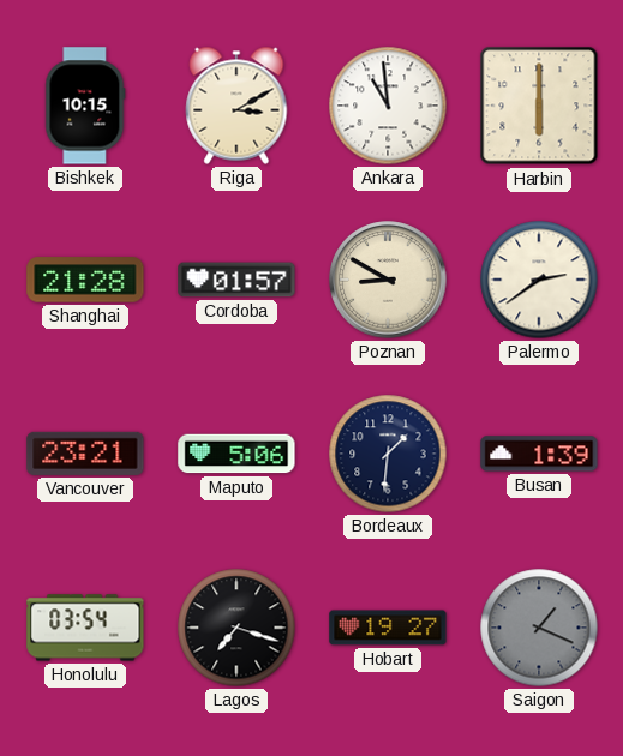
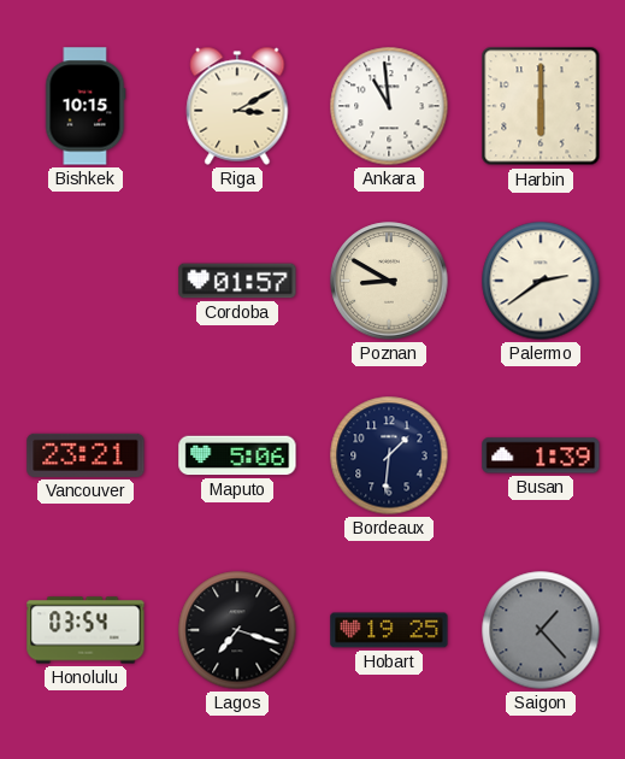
Shanghai: 21:28 -> none (85, 280)
Hobart: 19:27 -> 19:25 (389, 630)
Saigon: 1:19 -> 1:23 (541, 630)
